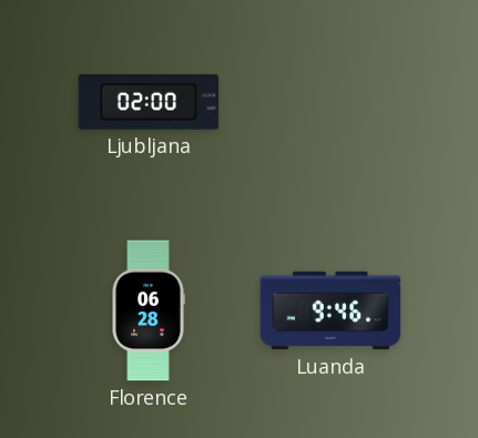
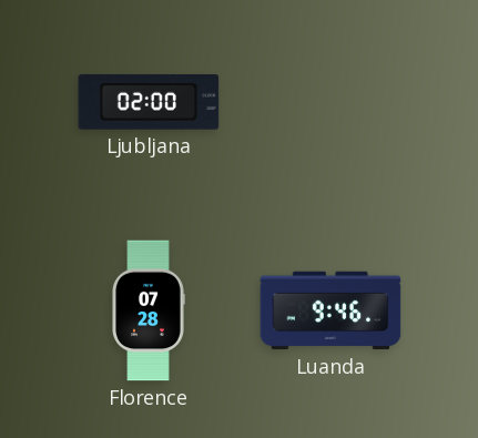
Florence: 06:28 -> 07:28 (149, 310)
